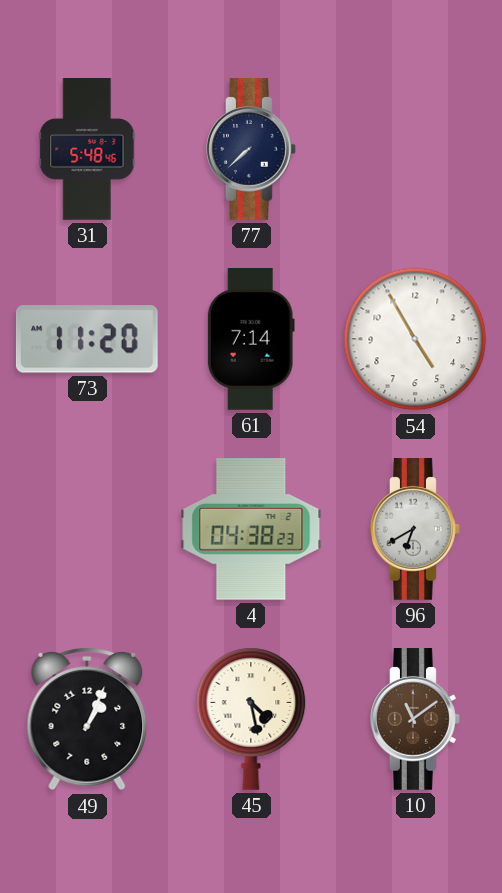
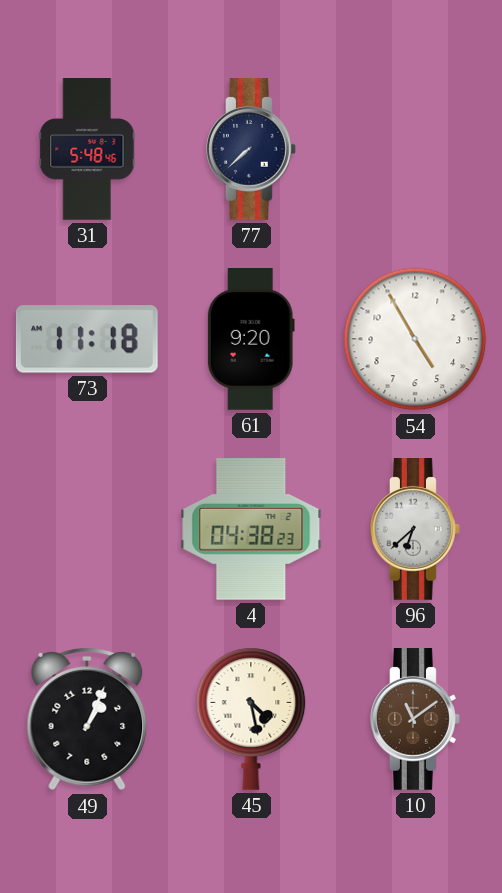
73: 11:20 -> 11:18 (87, 339)
61: 7:14 -> 9:20 (251, 340)
96: 6:40 -> 6:38 (416, 530)
